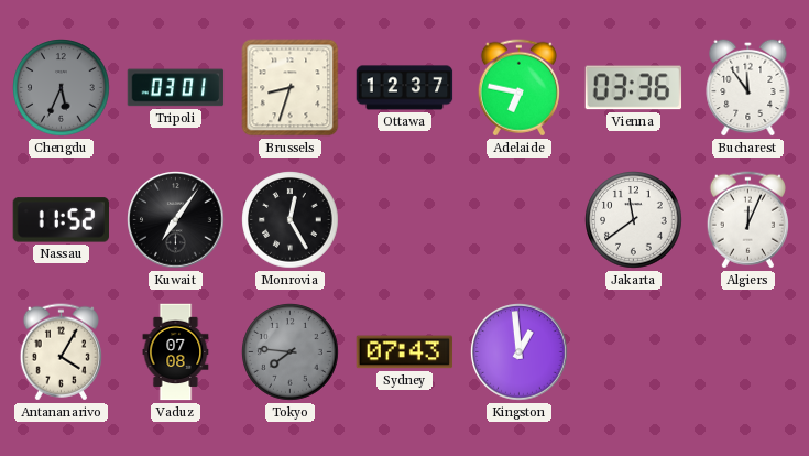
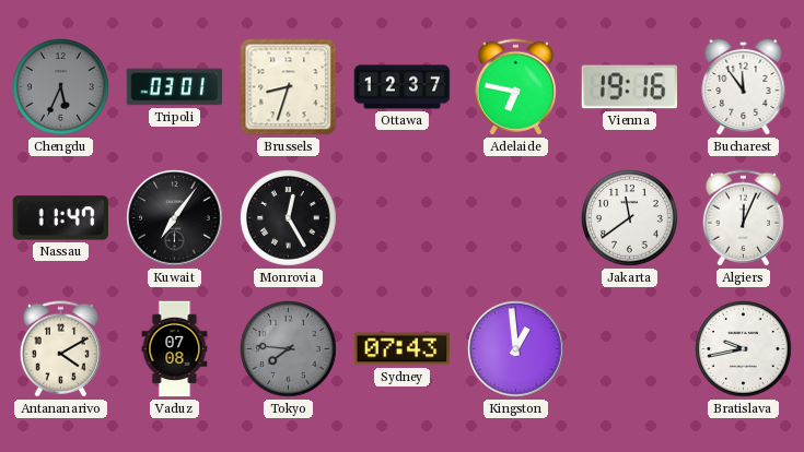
Vienna: 03:36 -> 19:16 (630, 87)
Nassau: 11:52 -> 11:47 (60, 218)
Antananarivo: 4:05 -> 4:10 (60, 349)
Bratislava: none -> 9:43 (744, 349)
